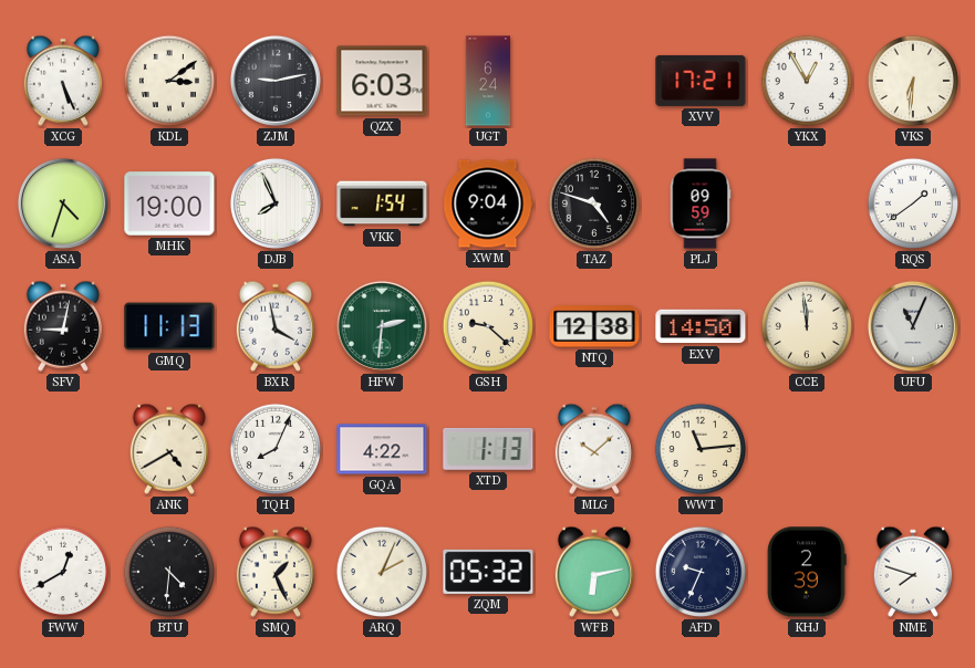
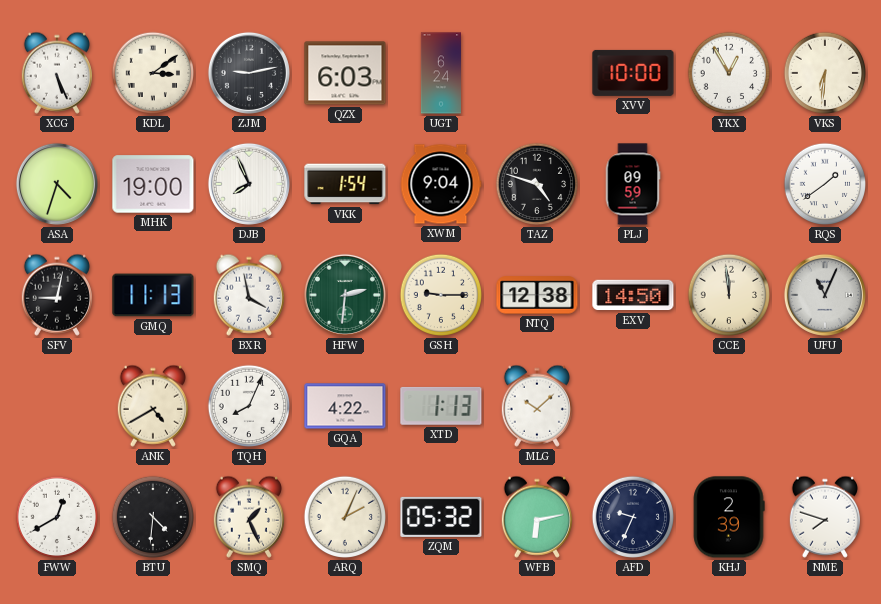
XVV: 17:21 -> 10:00 (633, 73)
GSH: 9:22 -> 9:15 (441, 295)
WWT: 11:14 -> none (701, 449)
